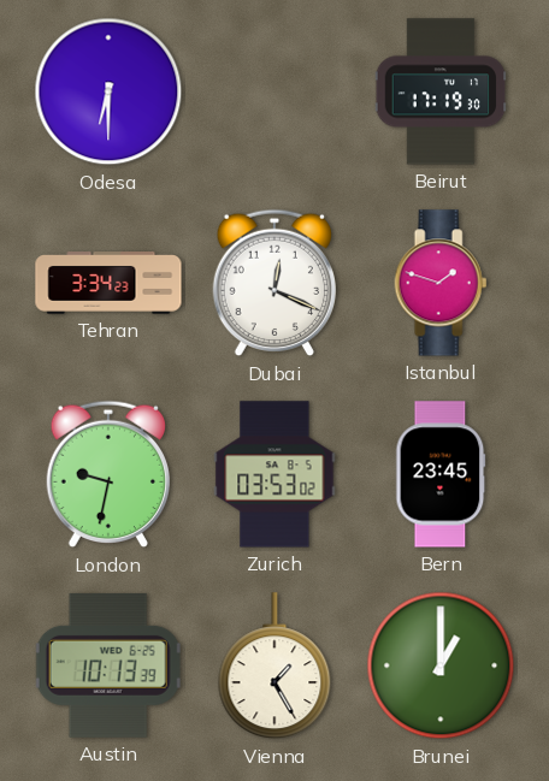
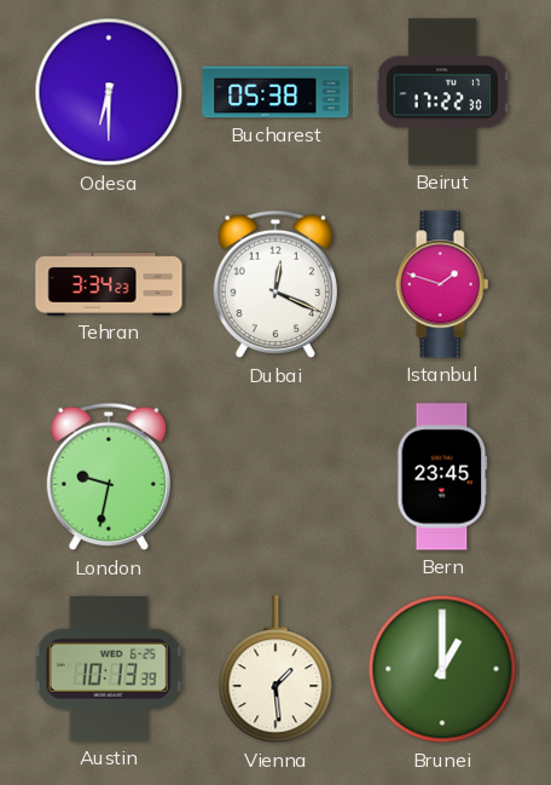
Bucharest: none -> 05:38 (275, 92)
Beirut: 17:19 -> 17:22 (442, 92)
Zurich: 03:53 -> none (274, 474)
Vienna: 1:25 -> 1:29 (275, 670)
